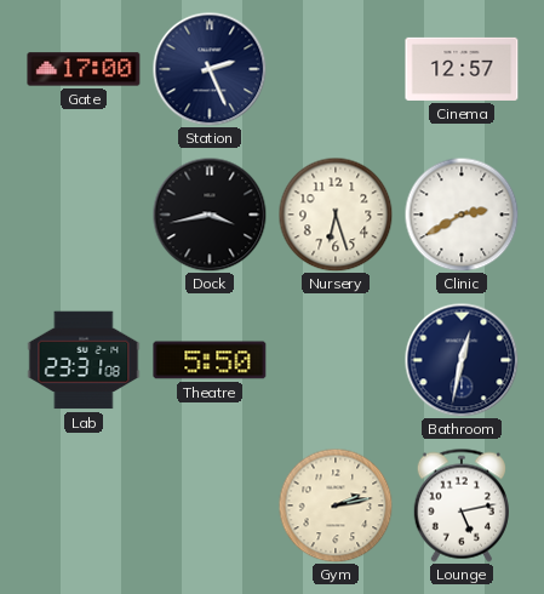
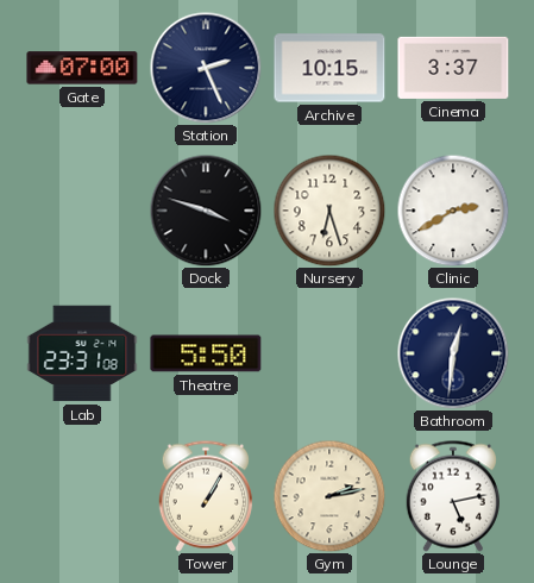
Gate: 17:00 -> 07:00 (82, 68)
Archive: none -> 10:15 (329, 68)
Cinema: 12:57 -> 3:37 (453, 68)
Dock: 3:43 -> 3:48 (206, 211)
Bathroom: 12:32 -> 12:31 (453, 353)
Tower: none -> 1:05 (206, 496)
